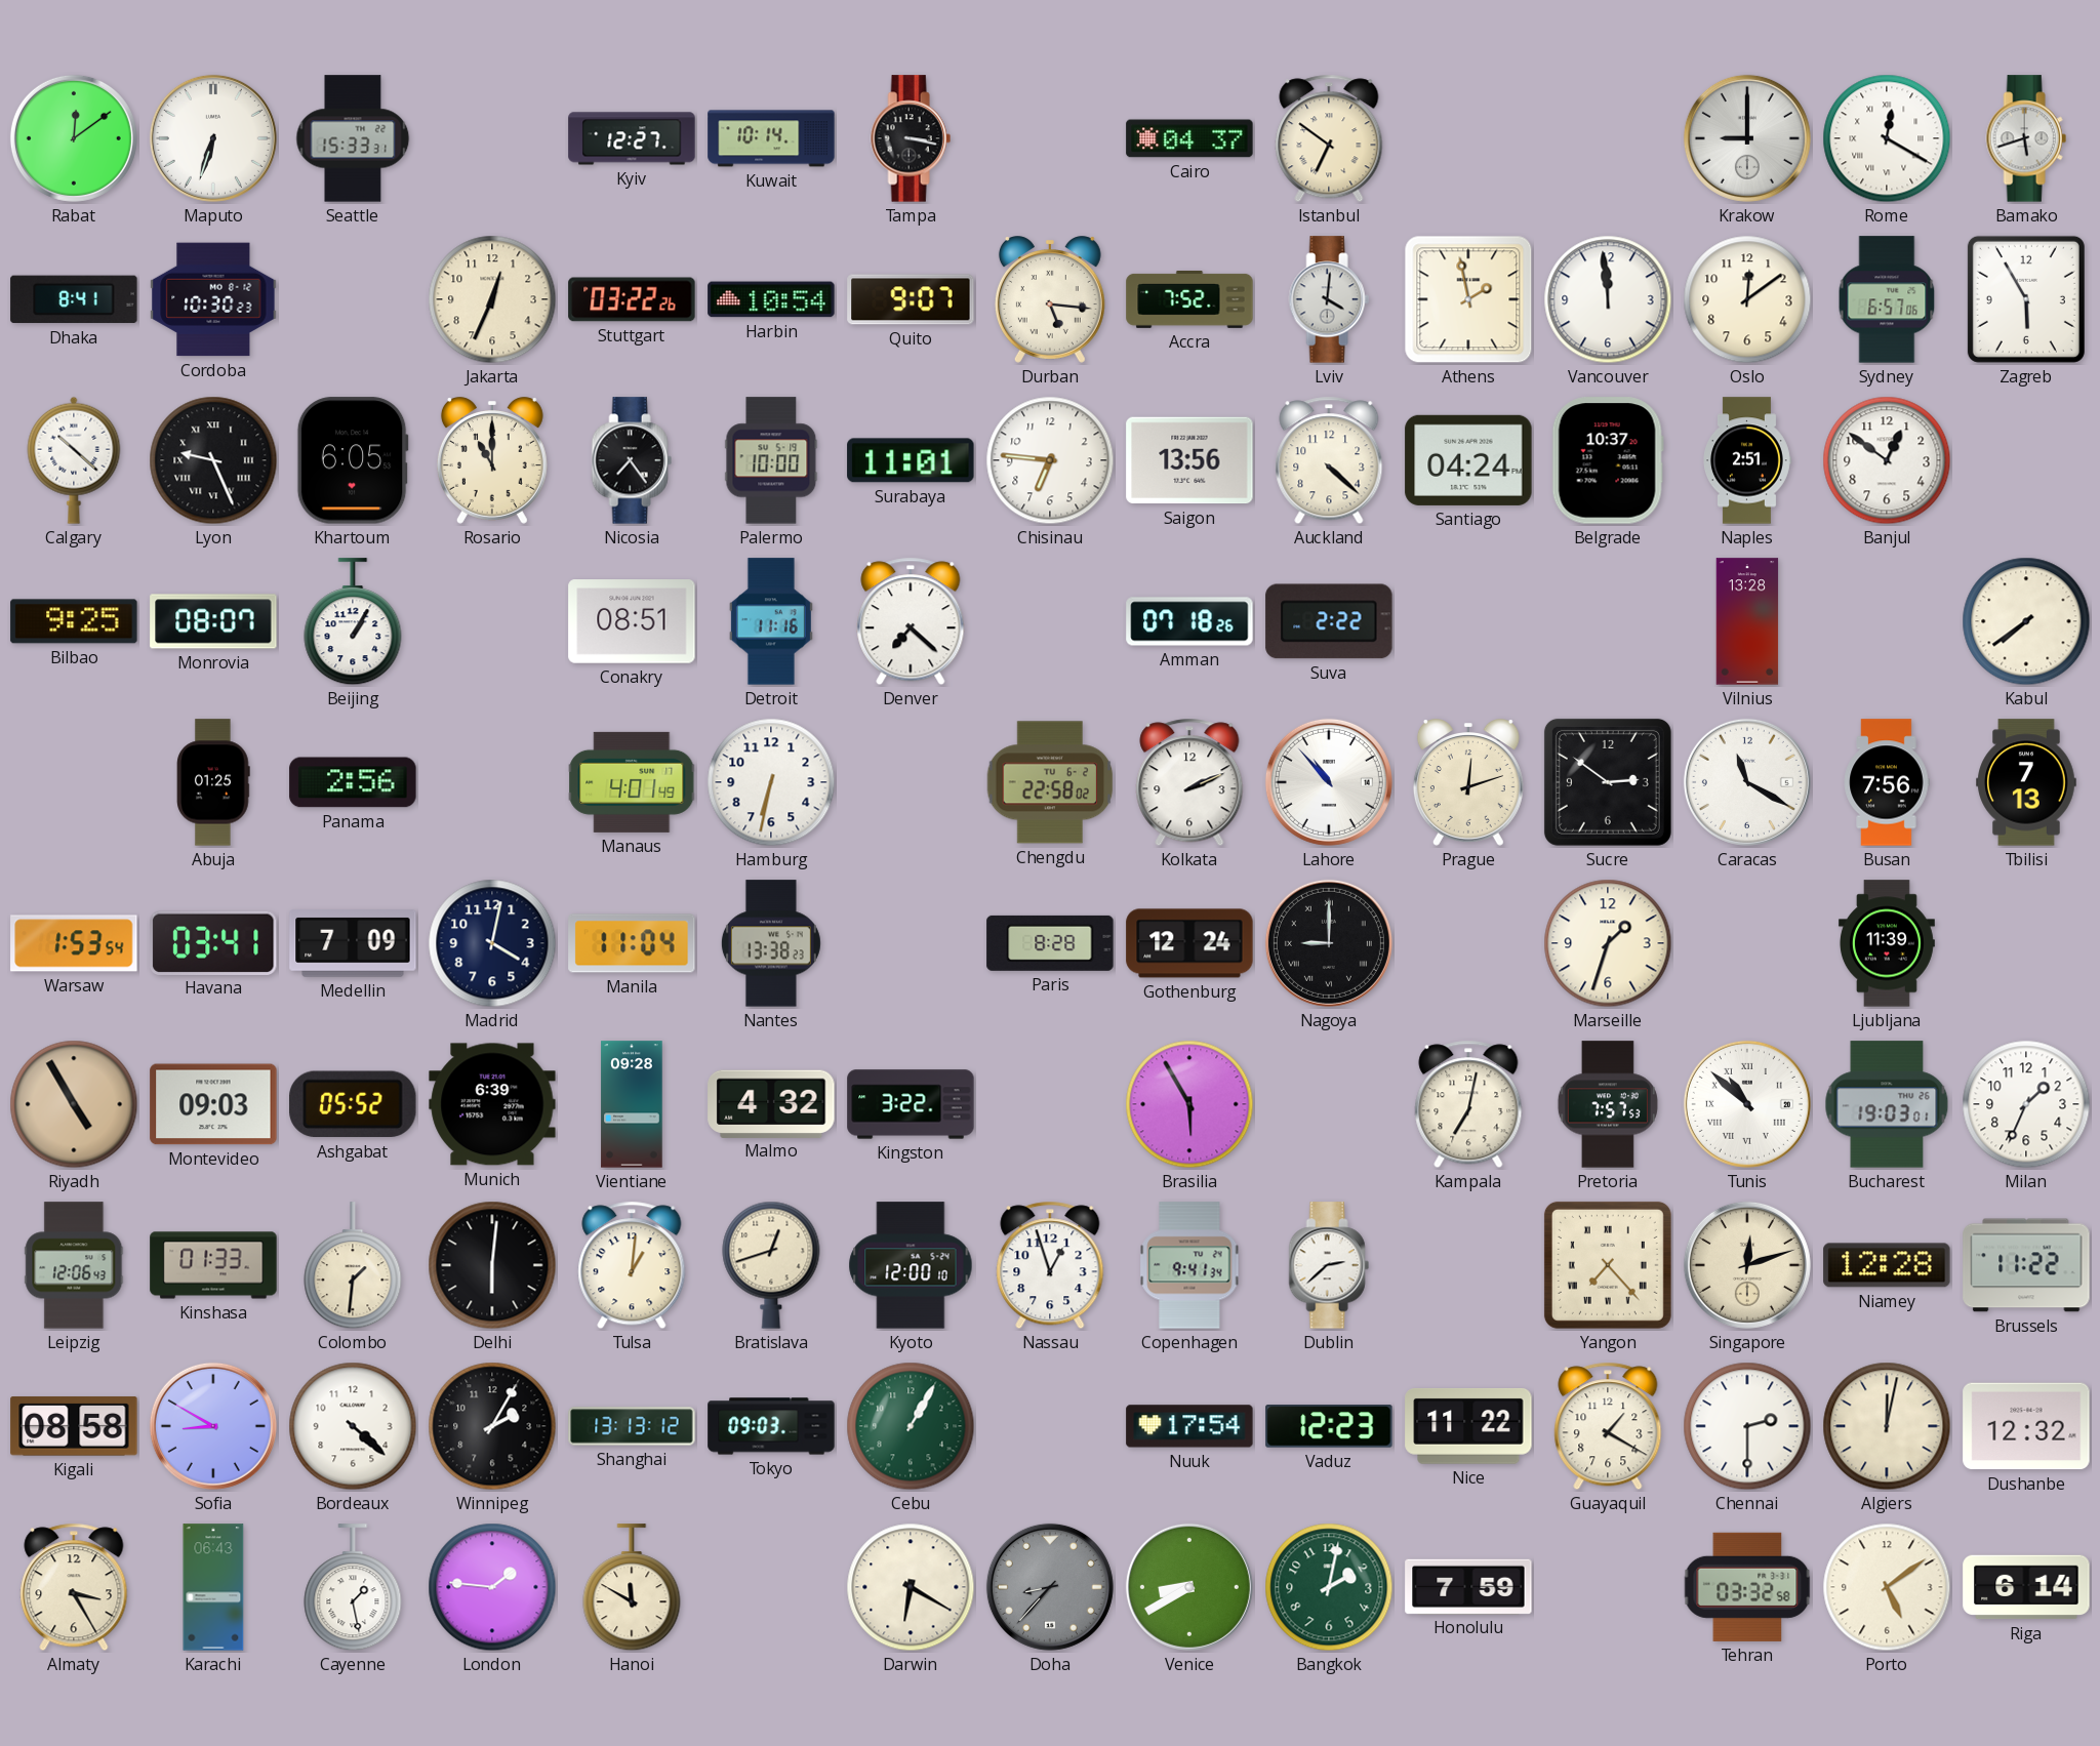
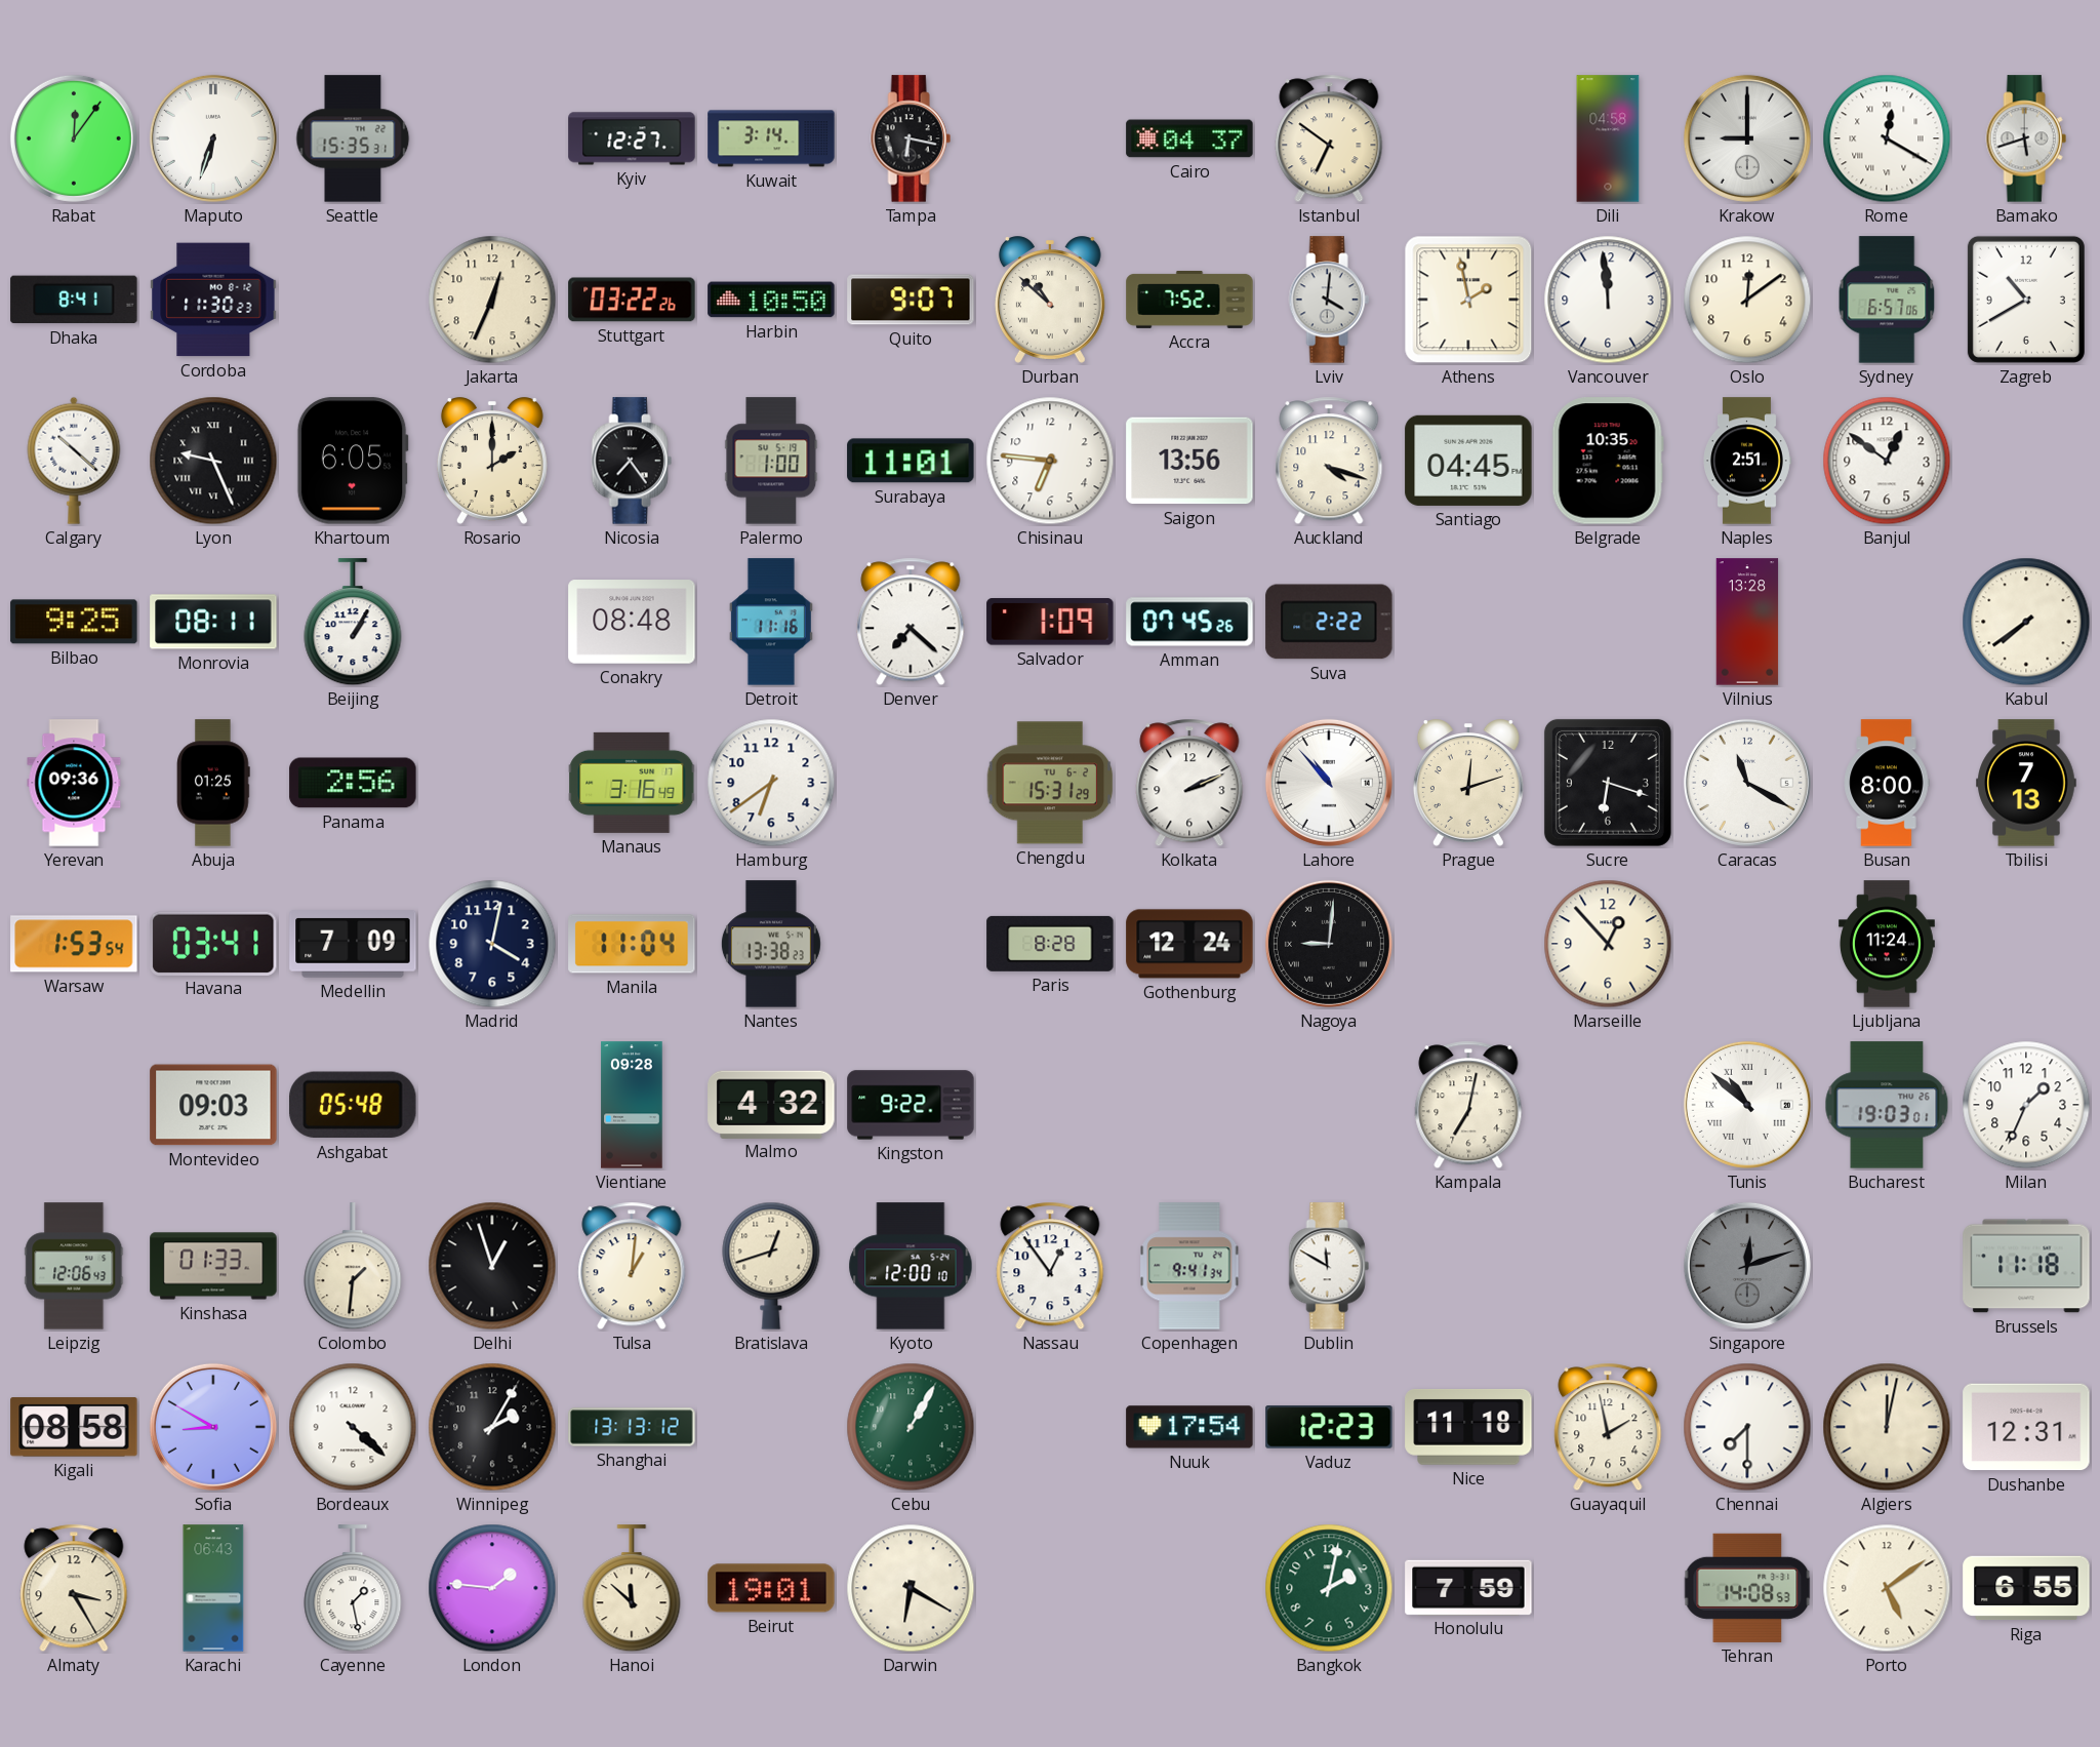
Rabat: 12:09 -> 12:06 (74, 138)
Seattle: 15:33 -> 15:35 (353, 138)
Kuwait: 10:14 -> 3:14 (771, 138)
Tampa: 3:17 -> 6:17 (911, 138)
Dili: none -> 04:58 (1608, 138)
Cordoba: 10:30 -> 11:30 (213, 300)
Harbin: 10:54 -> 10:50 (771, 300)
Durban: 5:16 -> 10:52 (1050, 300)
Zagreb: 5:55 -> 10:40 (2026, 300)
Rosario: 11:00 -> 2:00 (492, 461)
Palermo: 10:00 -> 1:00 (771, 461)
Auckland: 4:22 -> 4:18 (1329, 461)
Santiago: 04:24 -> 04:45 (1468, 461)
Belgrade: 10:37 -> 10:35 (1608, 461)
Monrovia: 08:07 -> 08:11 (213, 622)
Conakry: 08:51 -> 08:48 (632, 622)
Salvador: none -> 1:09 (1050, 622)
Amman: 07:18 -> 07:45 (1189, 622)
Yerevan: none -> 09:36 (74, 783)
Manaus: 4:01 -> 3:16 (632, 783)
Hamburg: 6:32 -> 6:39 (771, 783)
Chengdu: 22:58 -> 15:31 (1050, 783)
Sucre: 2:51 -> 6:18 (1608, 783)
Busan: 7:56 -> 8:00 (1887, 783)
Nagoya: 9:00 -> 9:01 (1329, 944)
Marseille: 1:33 -> 12:53 (1608, 944)
Ljubljana: 11:39 -> 11:24 (1887, 944)
Riyadh: 4:55 -> none (74, 1104)
Ashgabat: 05:52 -> 05:48 (353, 1105)
Munich: 6:39 -> none (492, 1104)
Kingston: 3:22 -> 9:22 (911, 1105)
Brasilia: 5:55 -> none (1189, 1104)
Pretoria: 7:57 -> none (1608, 1104)
Delhi: 6:01 -> 12:57 (492, 1266)
Nassau: 12:57 -> 12:54 (1050, 1266)
Dublin: 2:38 -> 11:50 (1329, 1266)
Yangon: 7:23 -> none (1608, 1265)
Singapore dial: cream -> grey (1747, 1266)
Niamey: 12:28 -> none (1887, 1265)
Brussels: 11:22 -> 11:18 (2026, 1266)
Tokyo: 09:03 -> none (771, 1426)
Nice: 11:22 -> 11:18 (1468, 1428)
Guayaquil: 1:20 -> 1:58 (1608, 1427)
Chennai: 2:30 -> 7:30 (1747, 1427)
Dushanbe: 12:32 -> 12:31 (2026, 1427)
Hanoi: 11:50 -> 11:52 (632, 1589)
Beirut: none -> 19:01 (771, 1588)
Doha: 8:37 -> none (1050, 1587)
Venice: 8:40 -> none (1189, 1587)
Tehran: 03:32 -> 14:08 (1747, 1588)
Riga: 6:14 -> 6:55 (2026, 1588)
